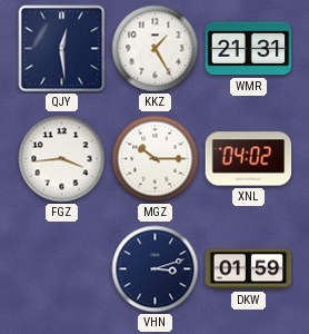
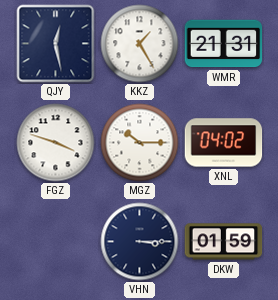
QJY: 12:29 -> 12:28 (56, 44)
FGZ: 3:44 -> 3:48 (56, 143)
VHN: 3:12 -> 3:15 (140, 242)
